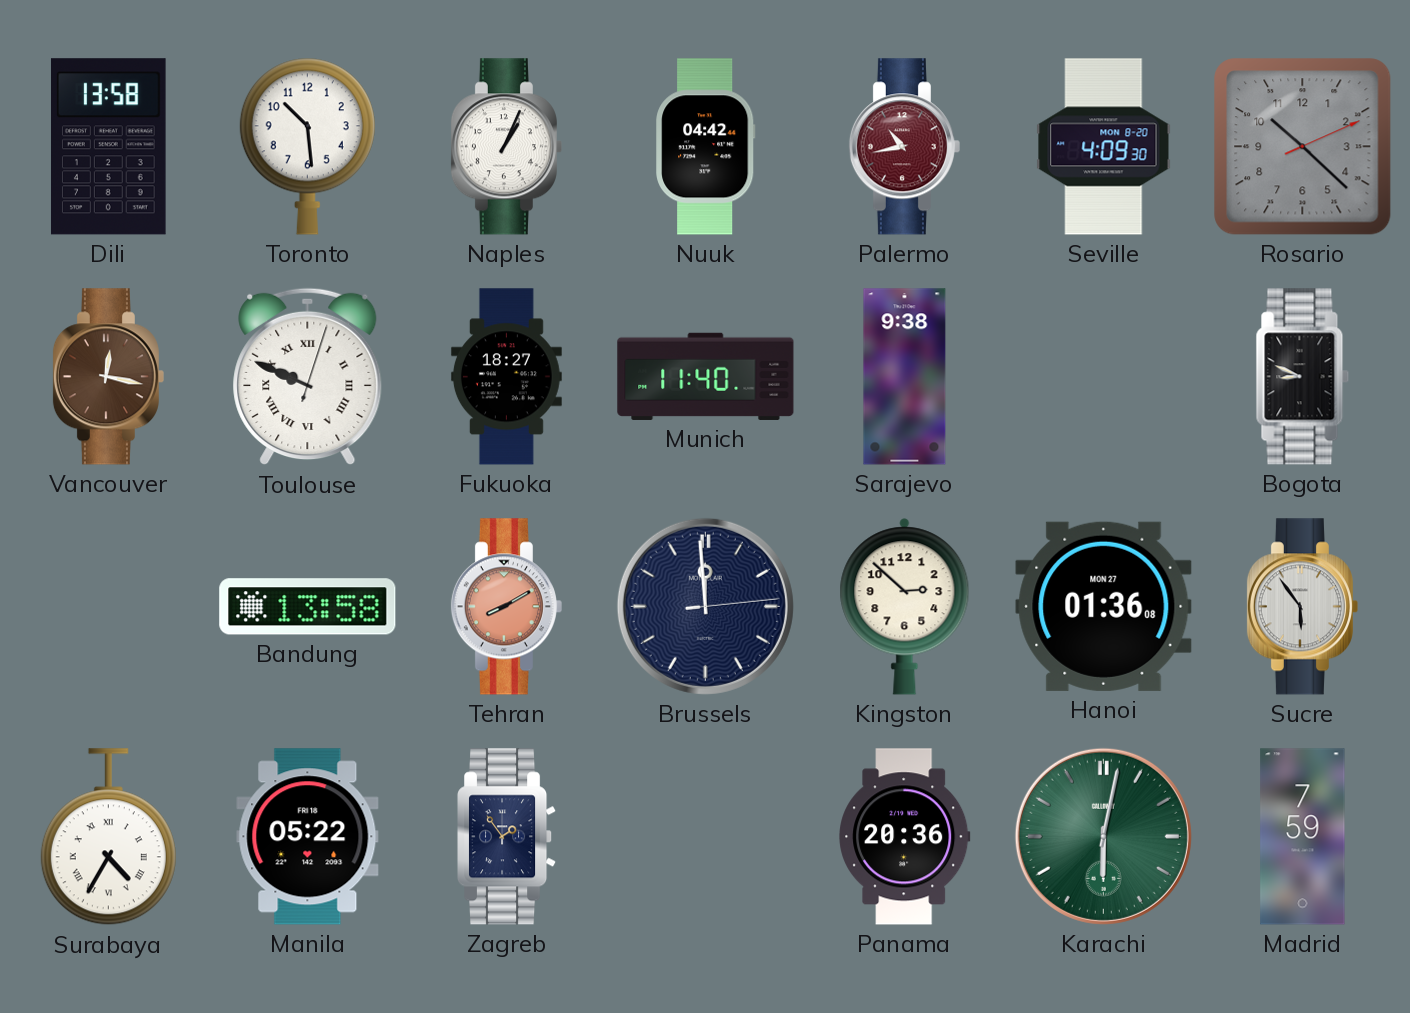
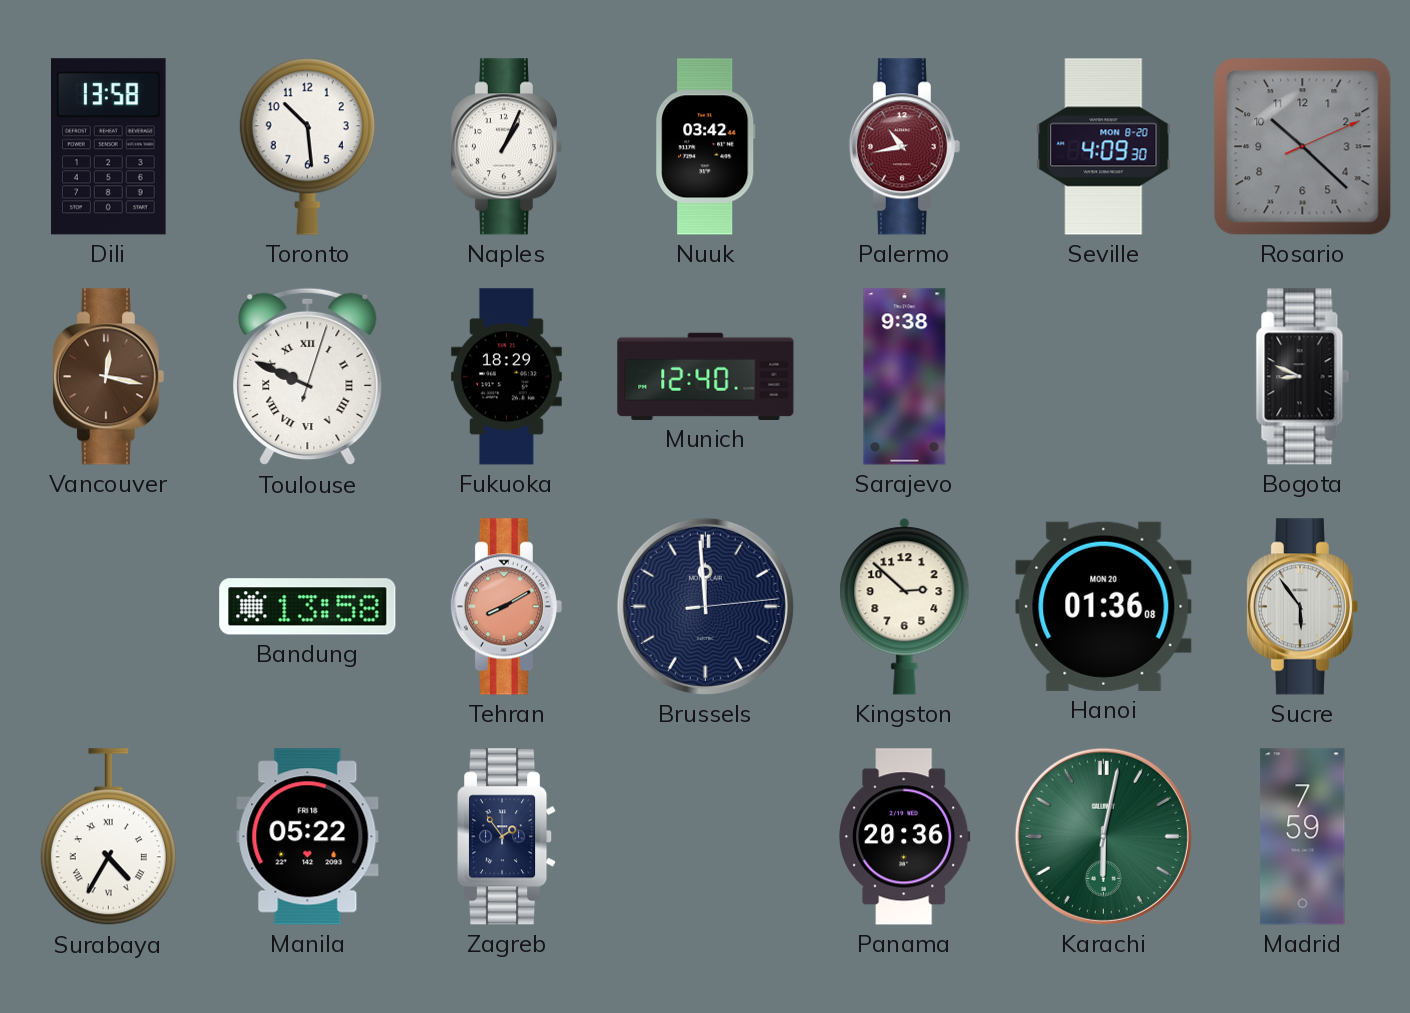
Nuuk: 04:42 -> 03:42 (706, 147)
Fukuoka: 18:27 -> 18:29 (506, 377)
Munich: 11:40 -> 12:40 (706, 376)
Hanoi date: MON 27 -> MON 20 (1104, 606)
